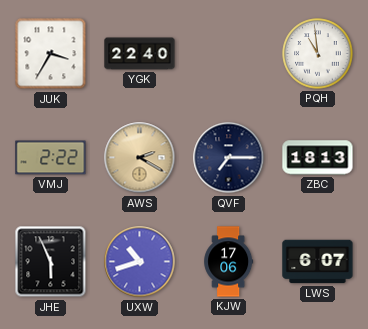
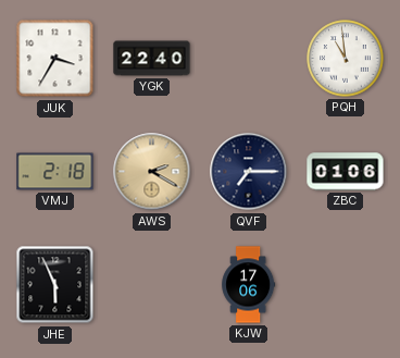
VMJ: 2:22 -> 2:18 (55, 172)
ZBC: 18:13 -> 01:06 (346, 172)
UXW: 10:42 -> none (140, 262)
LWS: 6:07 -> none (318, 262)
